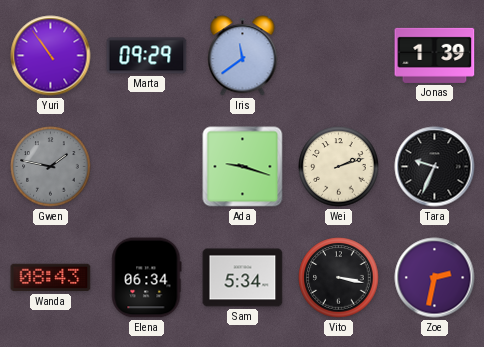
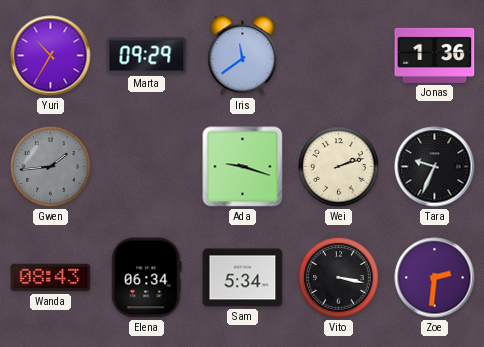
Yuri: 10:54 -> 10:35 (51, 56)
Jonas: 1:39 -> 1:36 (435, 55)
Gwen: 1:47 -> 1:44 (51, 167)
Zoe: 2:32 -> 2:31 (435, 278)
